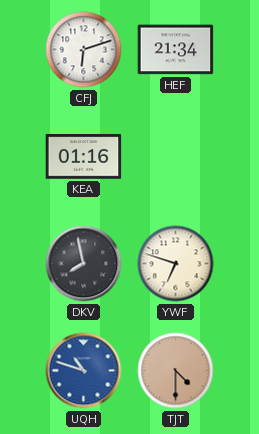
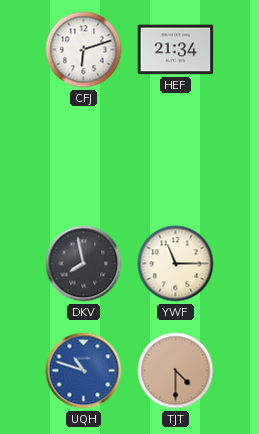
KEA: 01:16 -> none (84, 157)
YWF: 6:48 -> 11:15 (176, 264)
